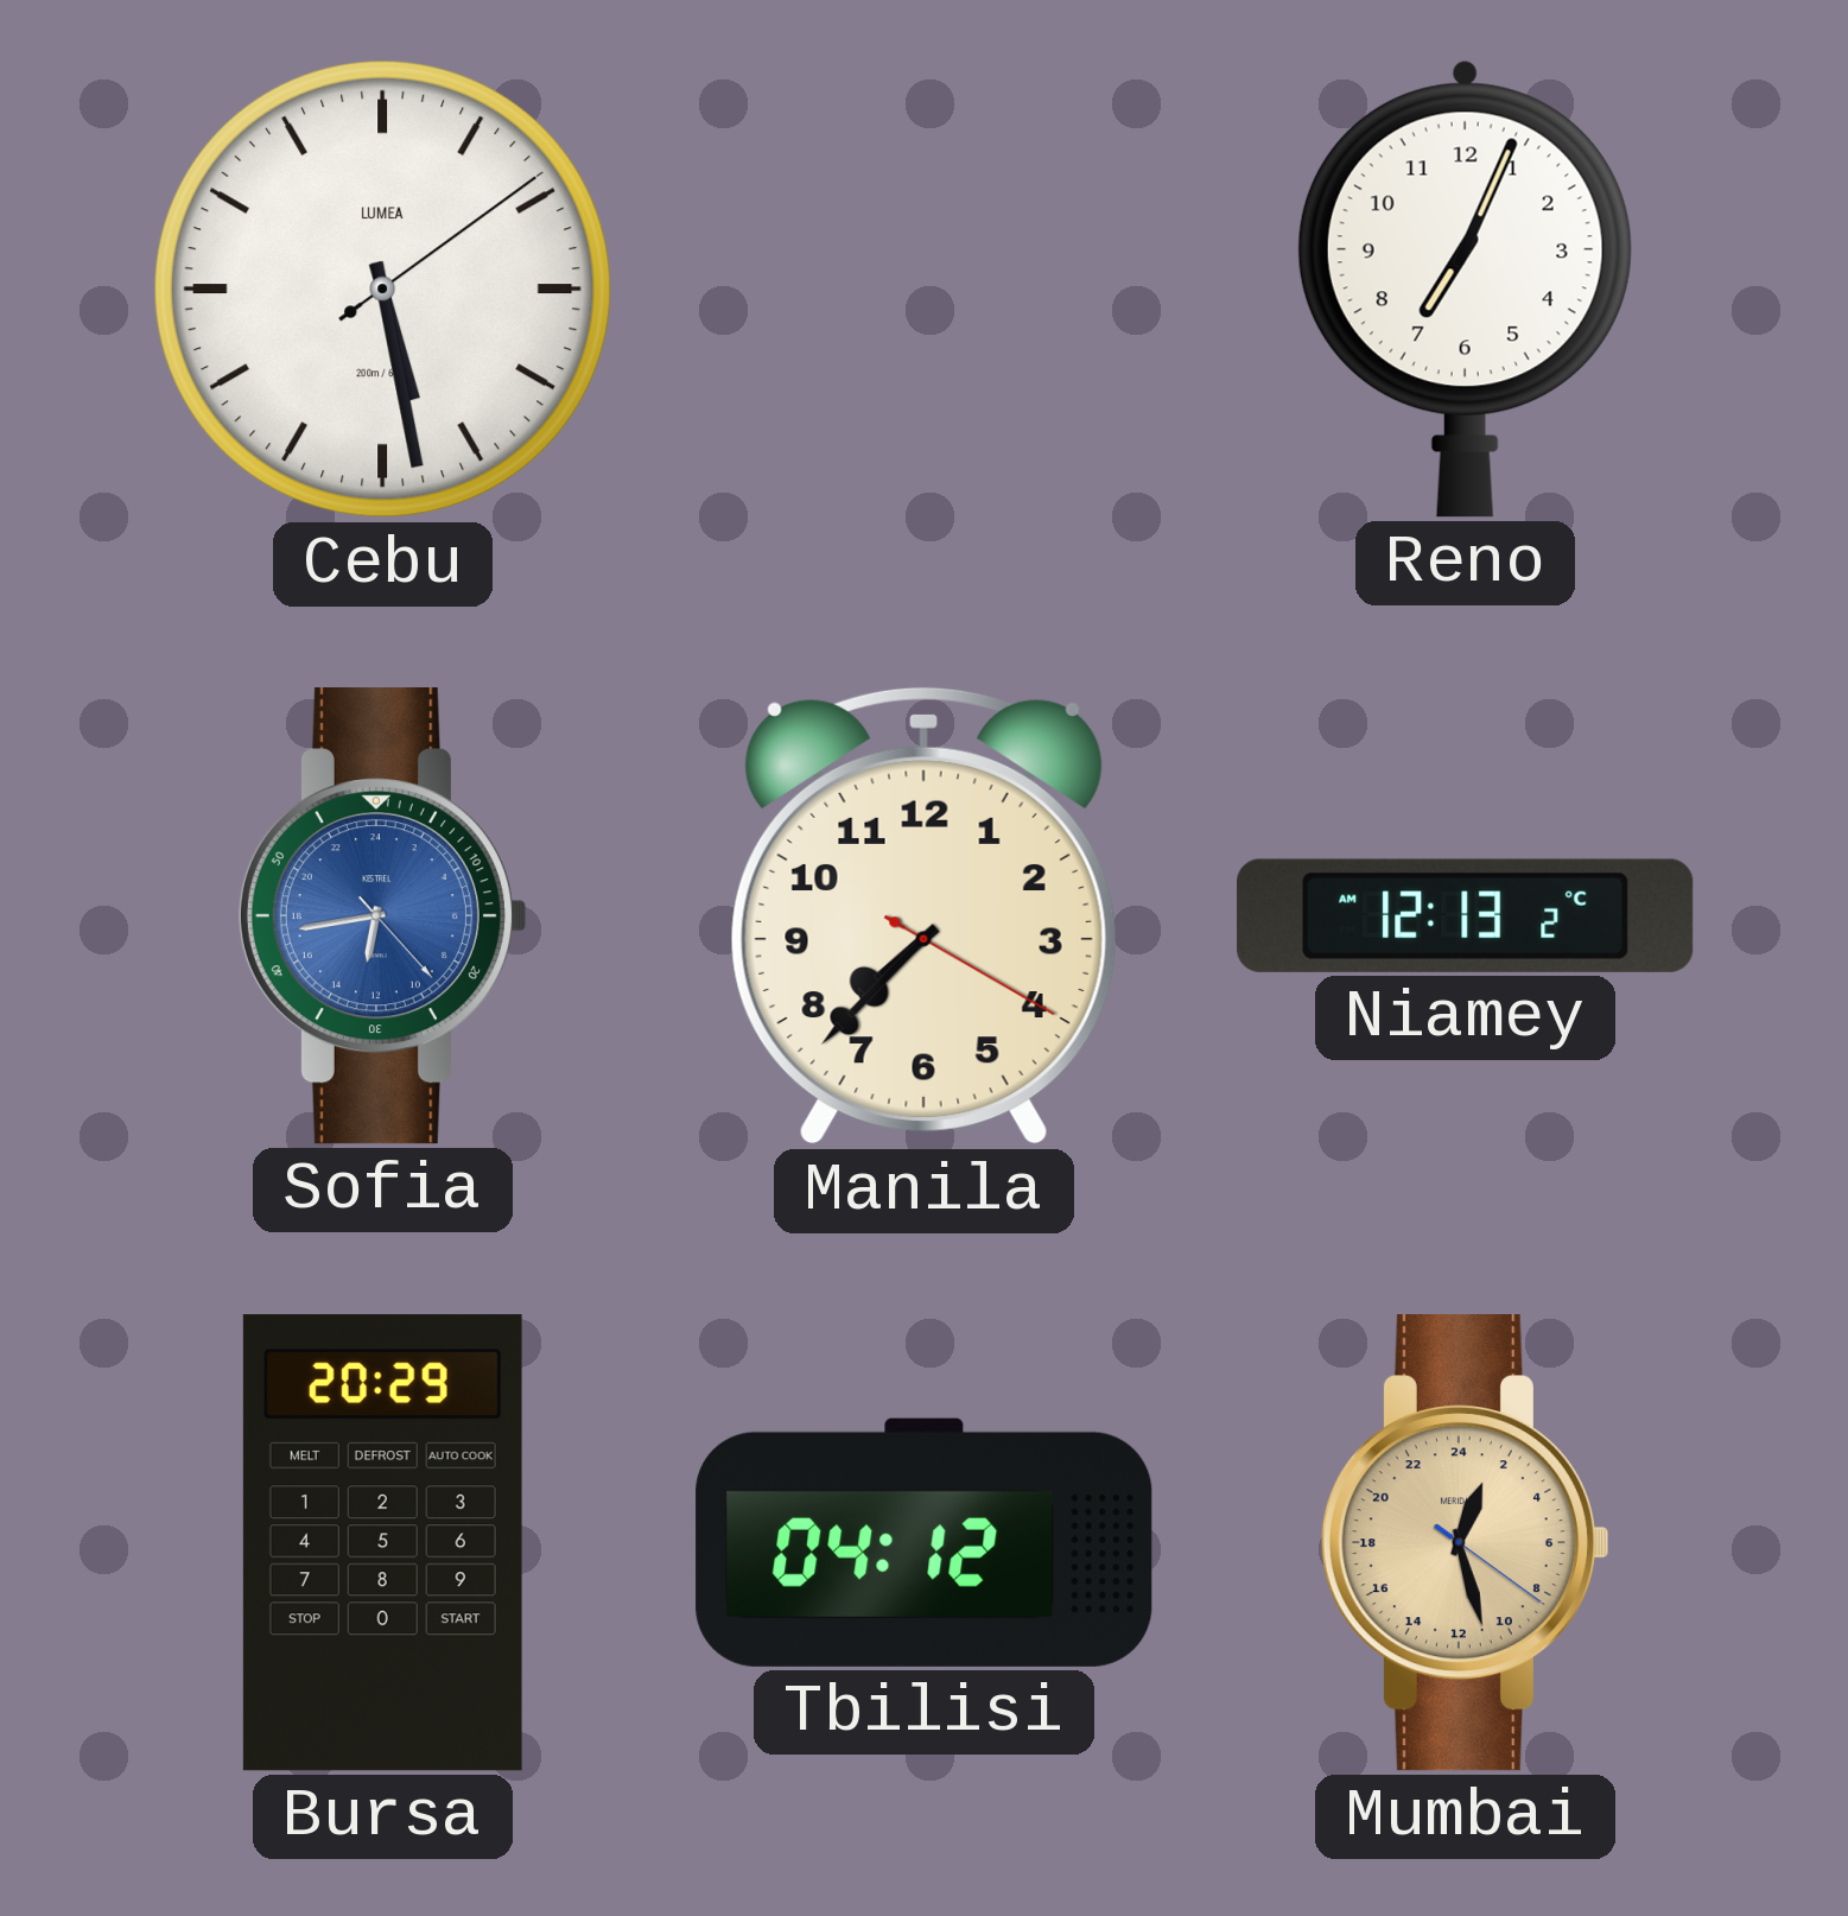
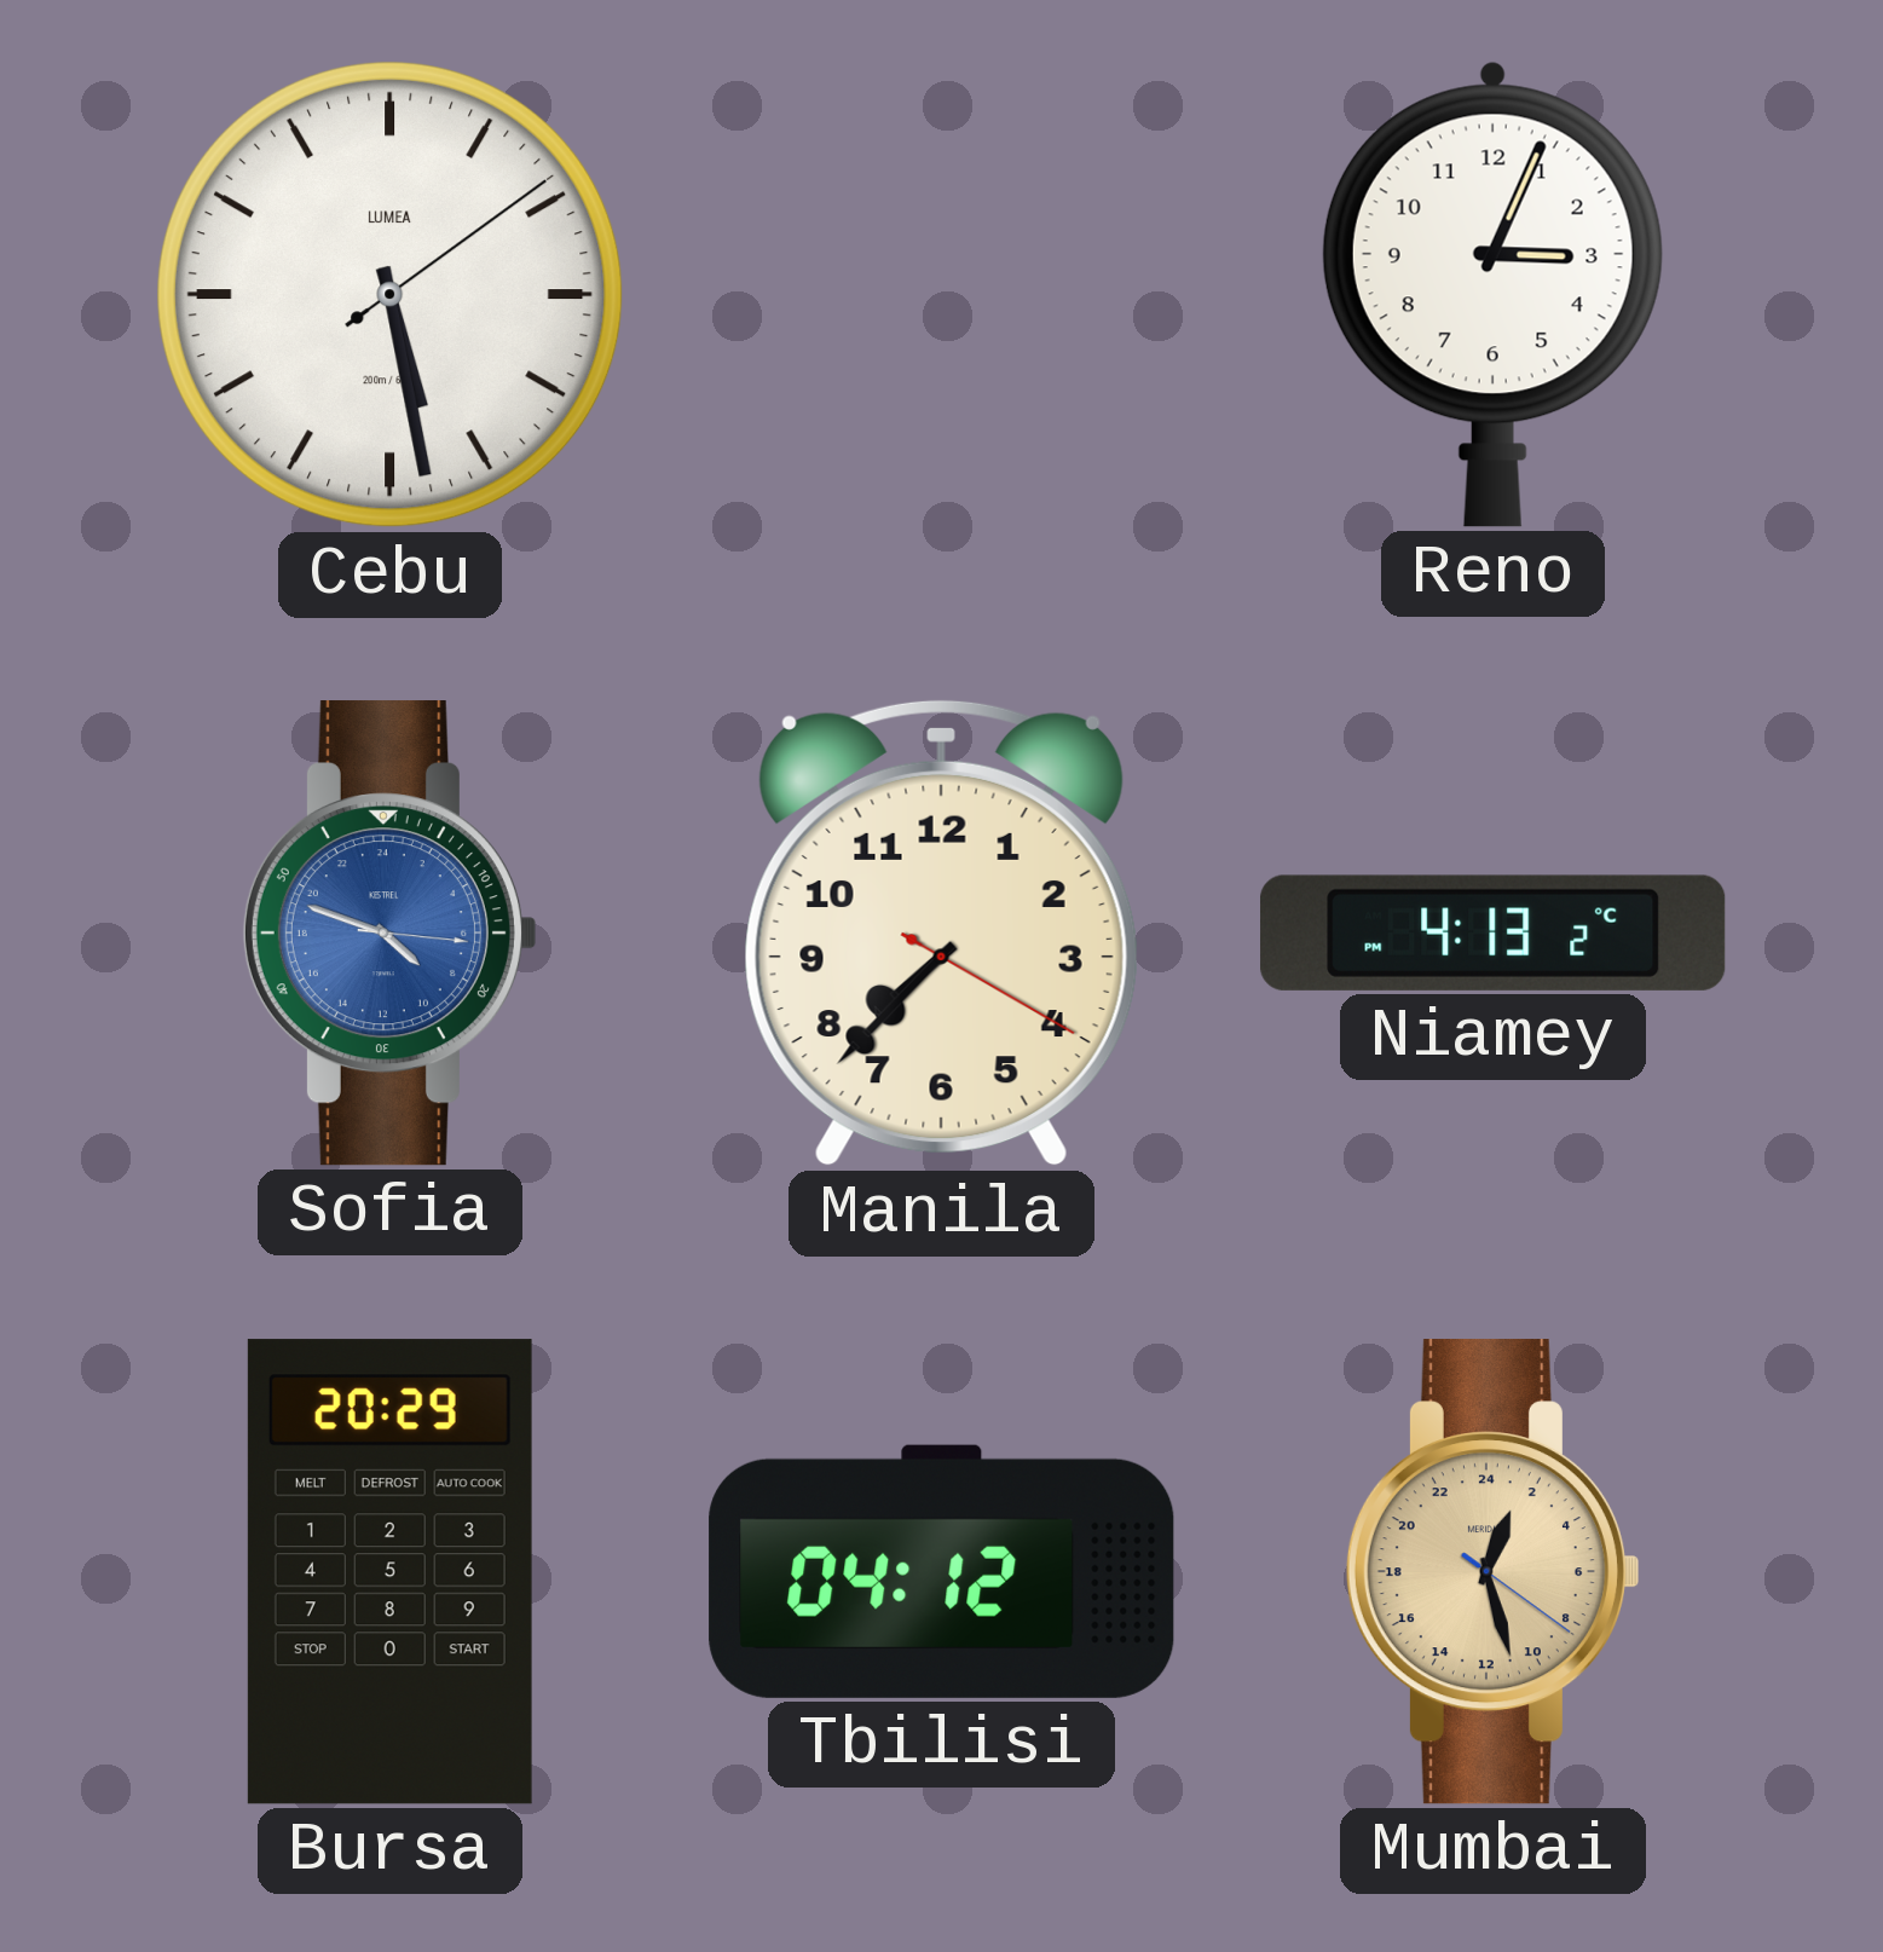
Reno: 7:04 -> 3:04 (1492, 294)
Sofia: 12:43 -> 8:48 (389, 934)
Niamey: 12:13 -> 4:13 (1494, 932)
